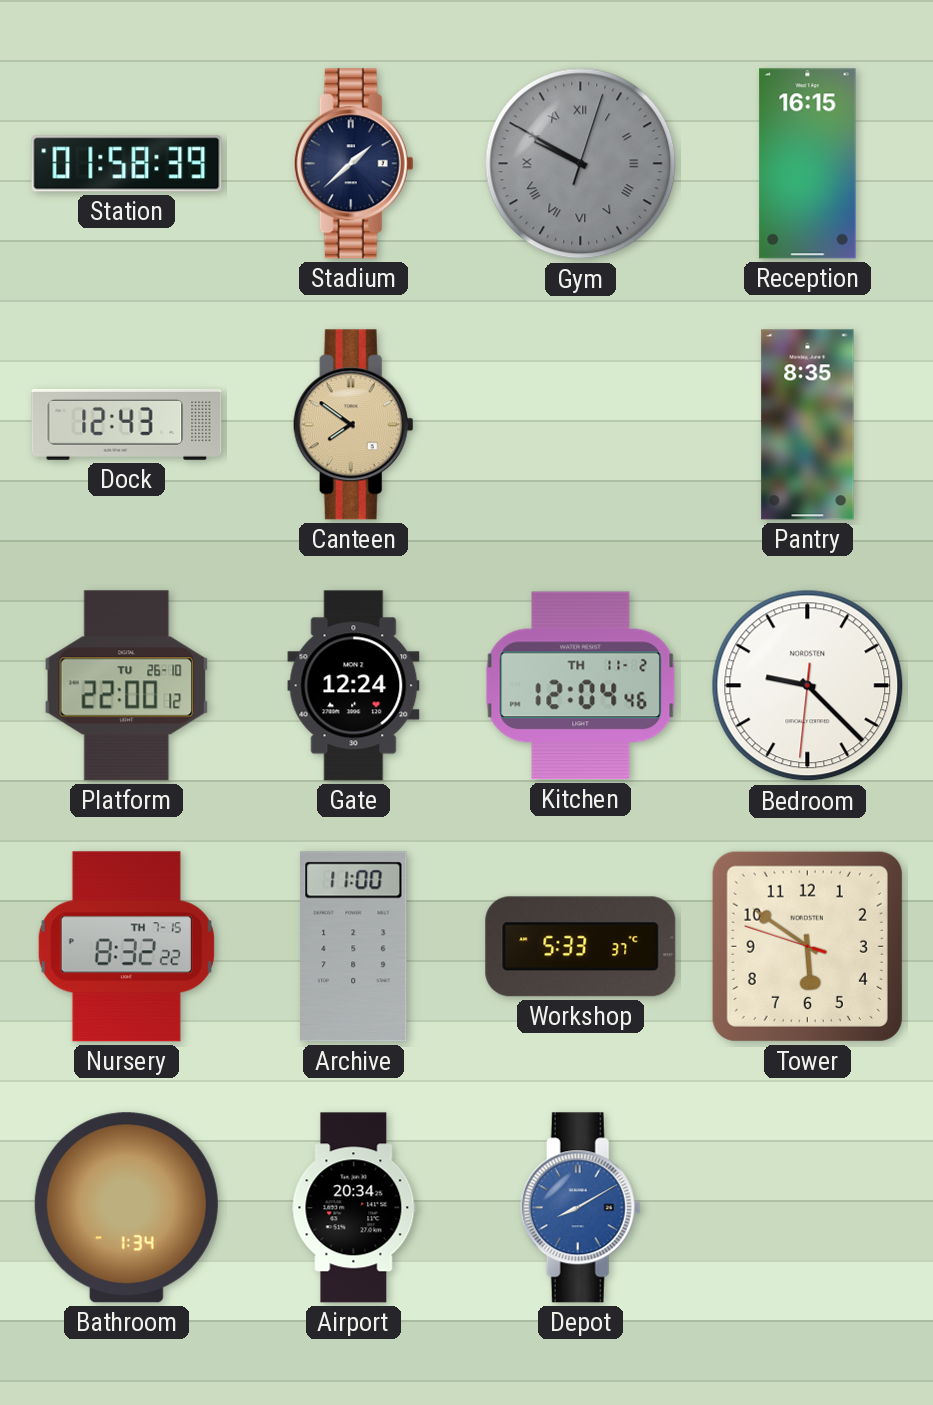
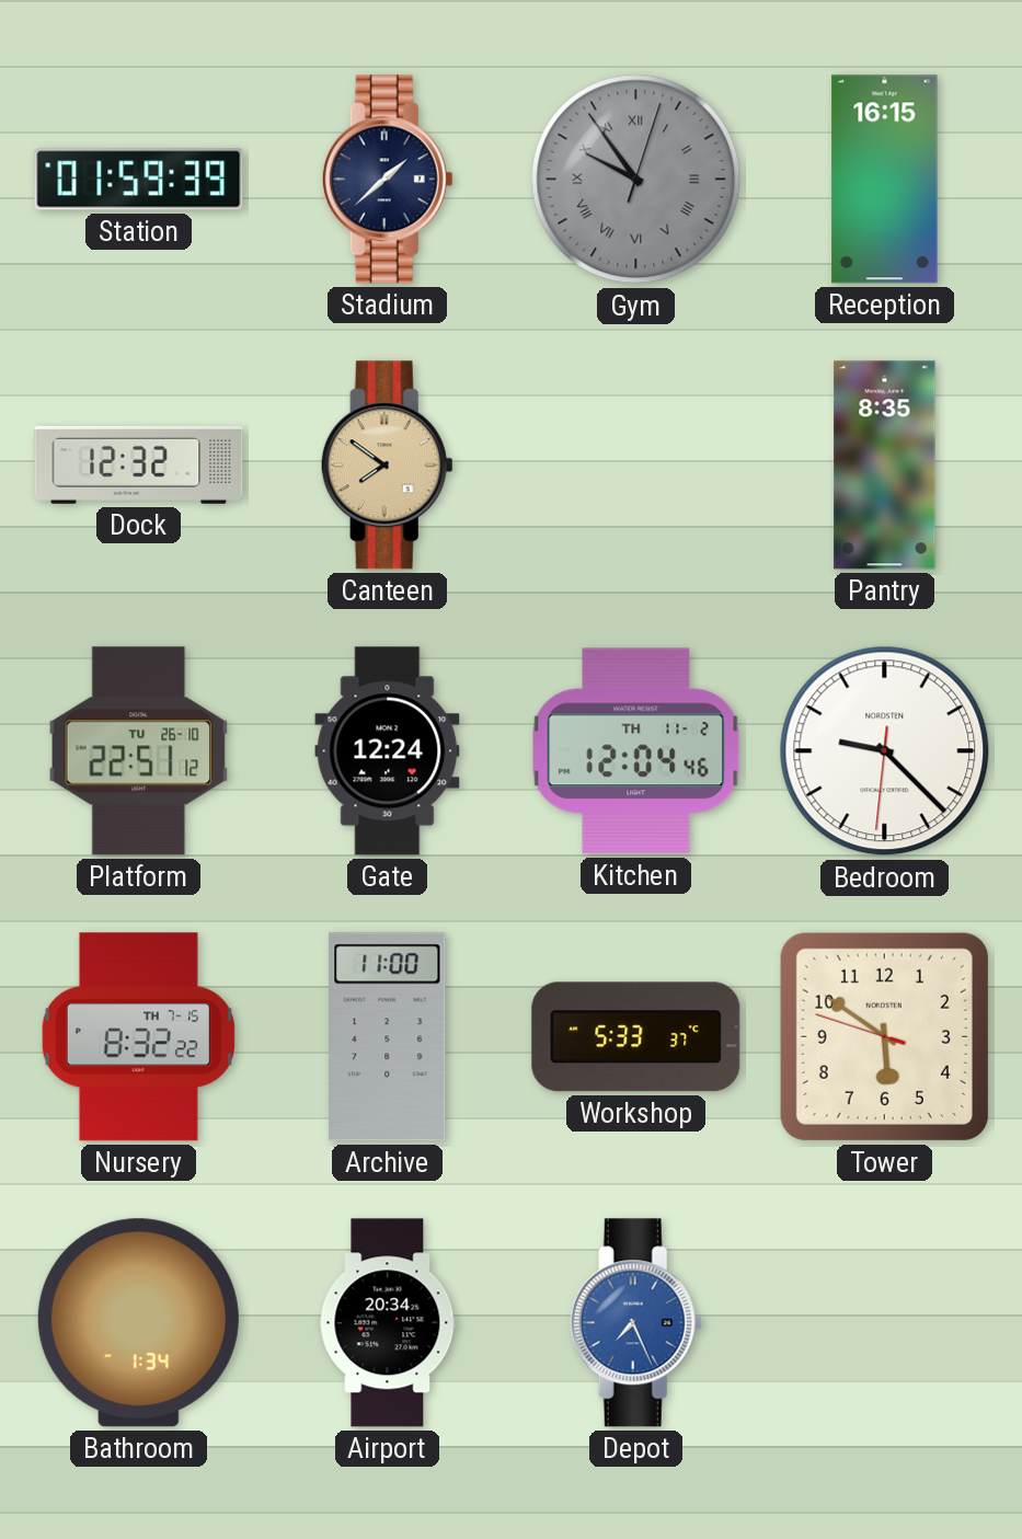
Station: 01:58 -> 01:59 (139, 180)
Gym: 9:50 -> 9:54 (636, 180)
Dock: 12:43 -> 12:32 (139, 464)
Platform: 22:00 -> 22:51 (139, 751)
Depot: 8:10 -> 7:26 (635, 1323)
